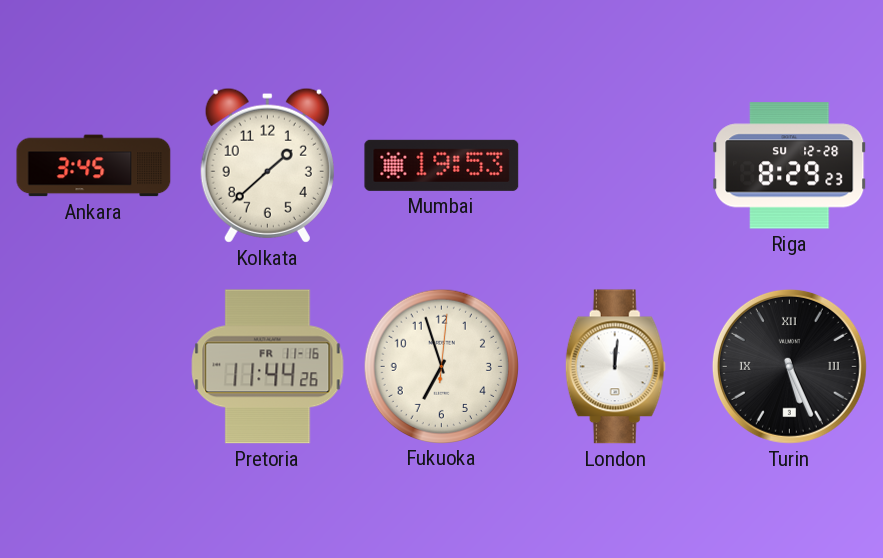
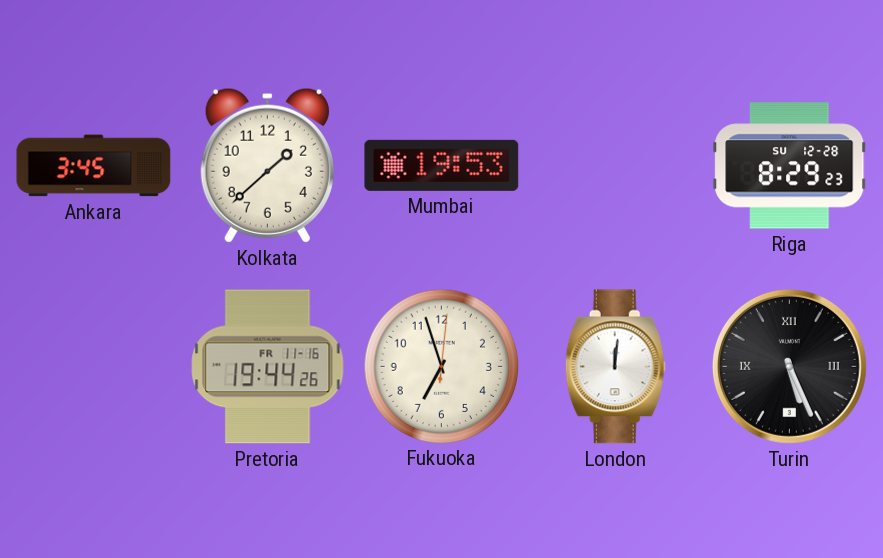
Pretoria: 11:44 -> 19:44 (268, 367)
